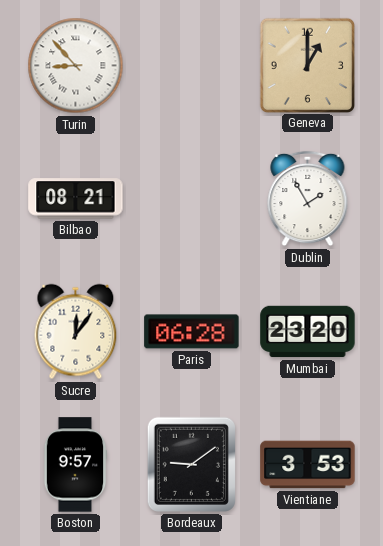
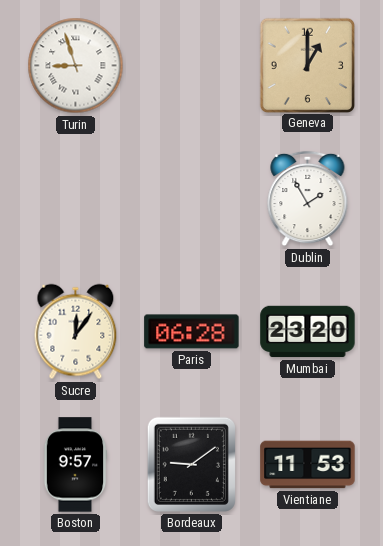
Turin: 8:53 -> 8:57 (76, 66)
Bilbao: 08:21 -> none (76, 199)
Vientiane: 3:53 -> 11:53 (308, 465)
